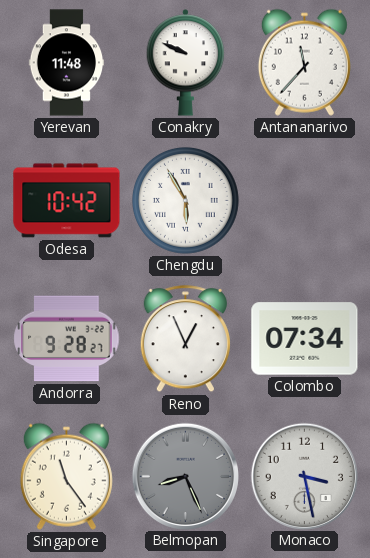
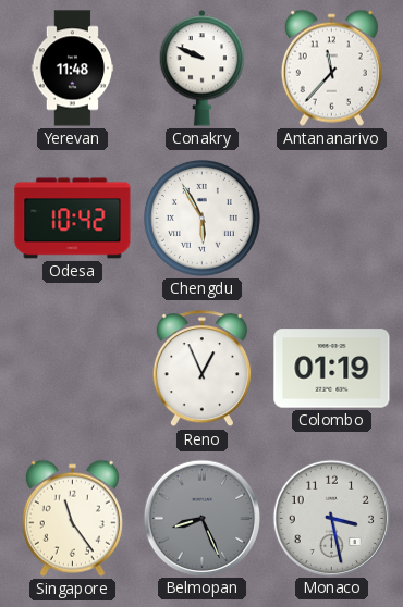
Andorra: 9:28 -> none (67, 339)
Colombo: 07:34 -> 01:19 (332, 369)
